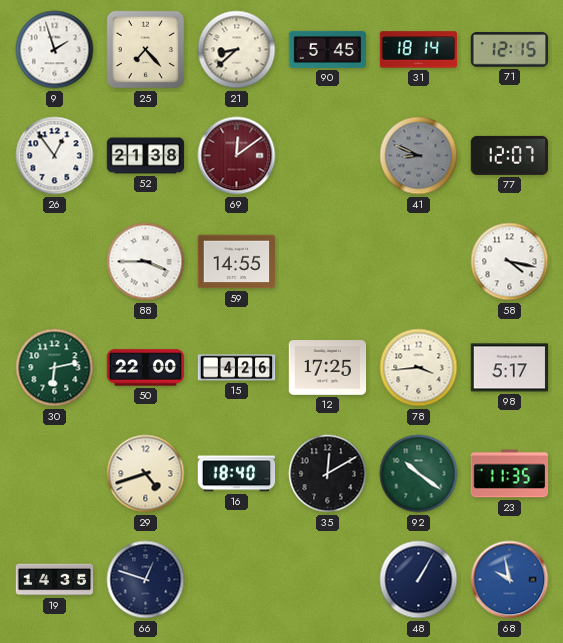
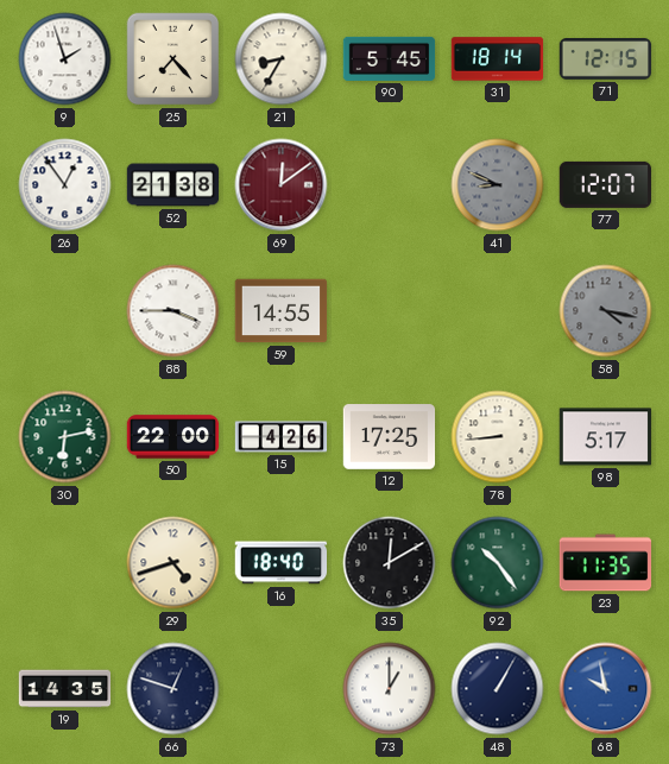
21: 8:38 -> 8:35 (282, 59)
58 dial: white -> grey (606, 311)
78: 3:44 -> 8:44 (498, 437)
92: 10:21 -> 10:24 (498, 563)
73: none -> 1:00 (390, 689)
